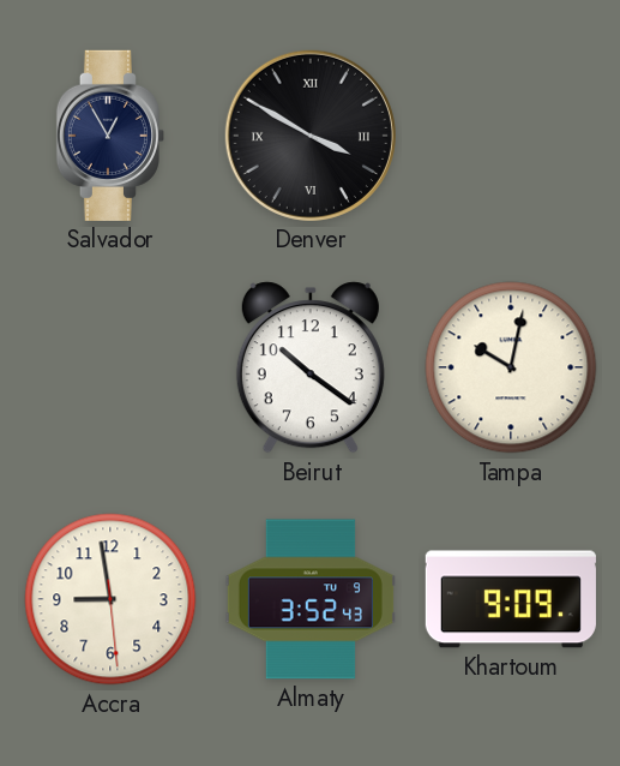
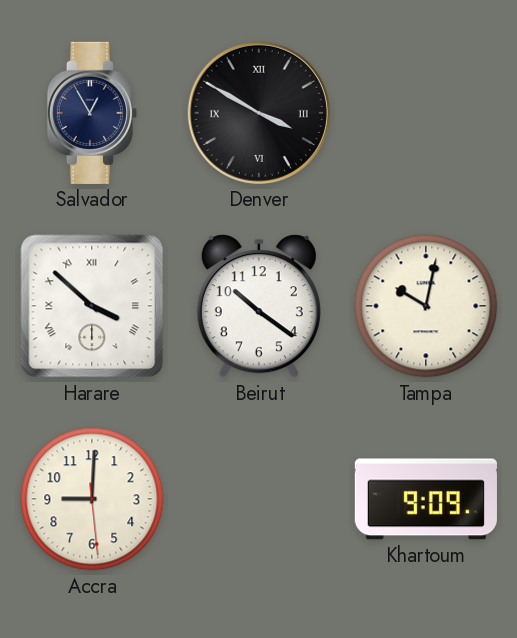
Harare: none -> 3:52 (92, 306)
Accra: 8:58 -> 9:00 (92, 499)
Almaty: 3:52 -> none (311, 599)
